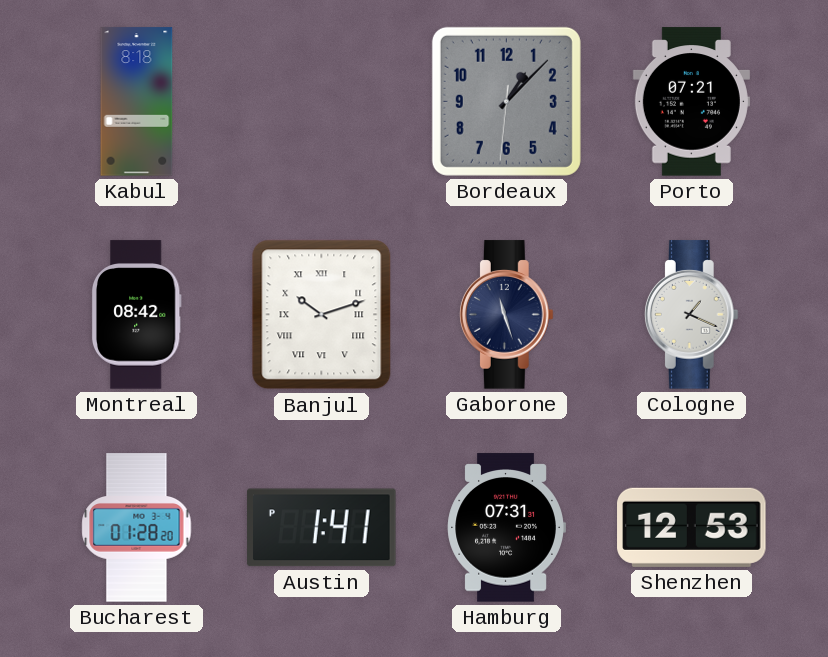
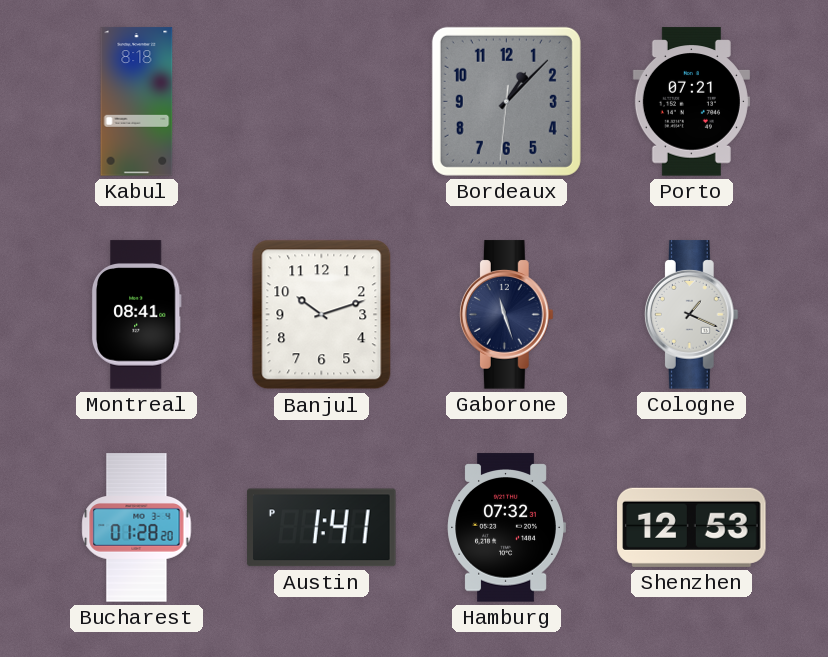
Montreal: 08:42 -> 08:41 (136, 315)
Banjul numerals: Roman -> Arabic (322, 315)
Hamburg: 07:31 -> 07:32 (506, 528)
